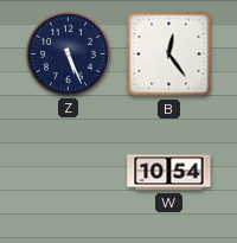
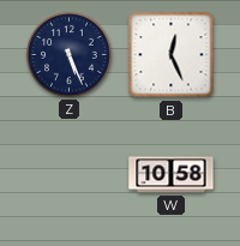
B: 12:24 -> 12:26 (172, 55)
W: 10:54 -> 10:58 (172, 175)
